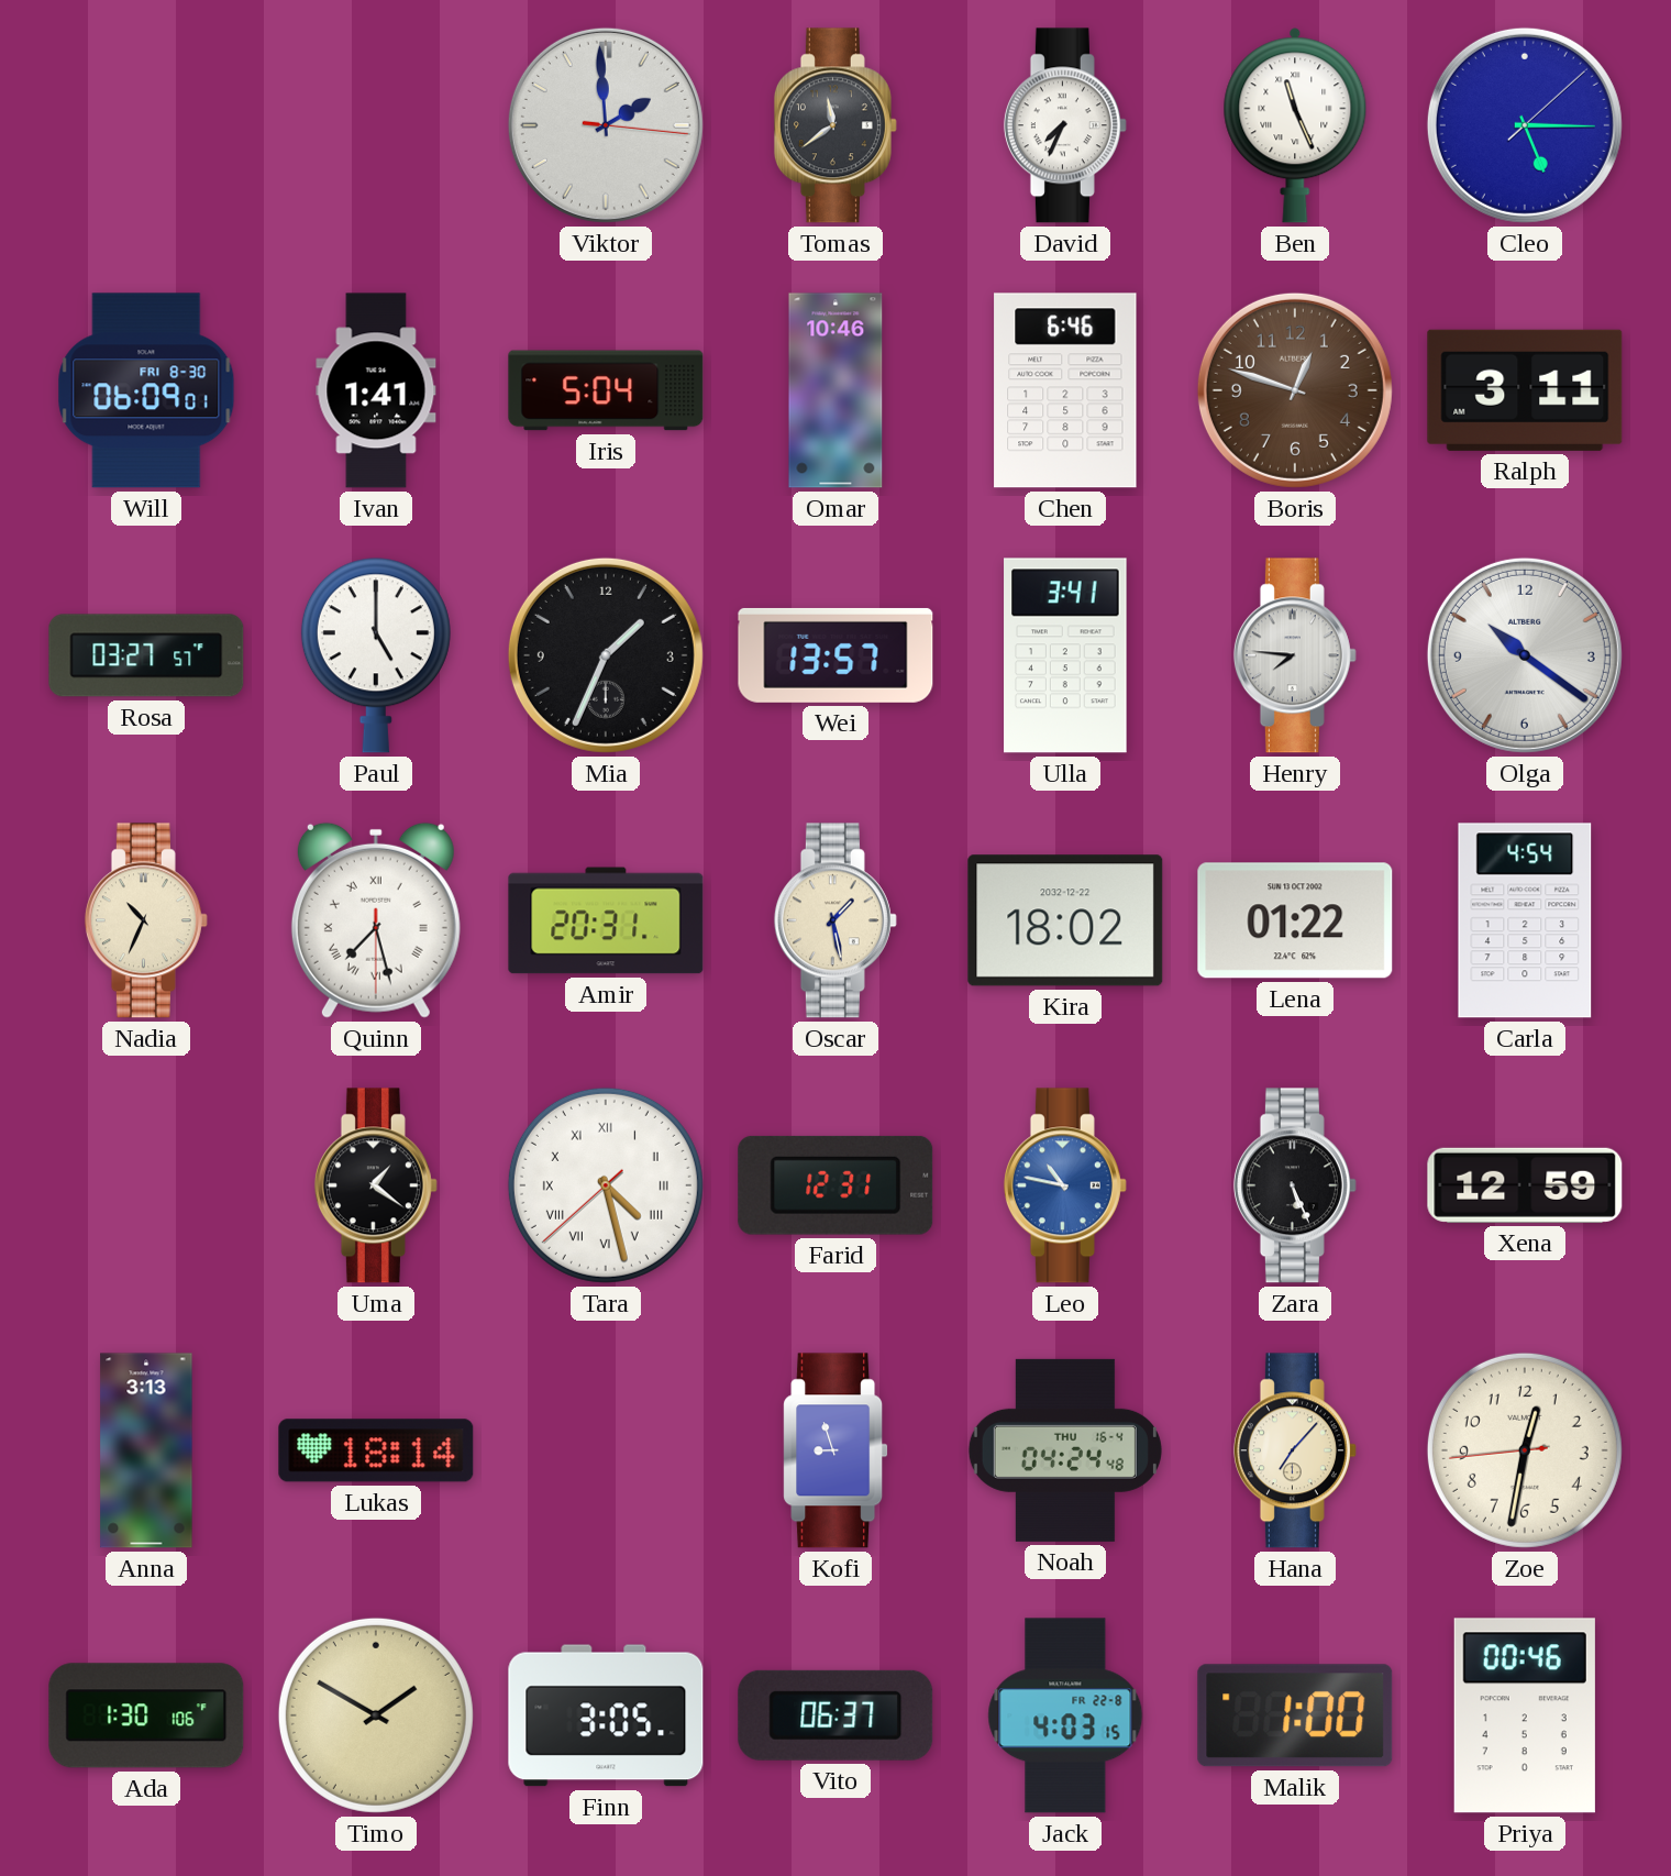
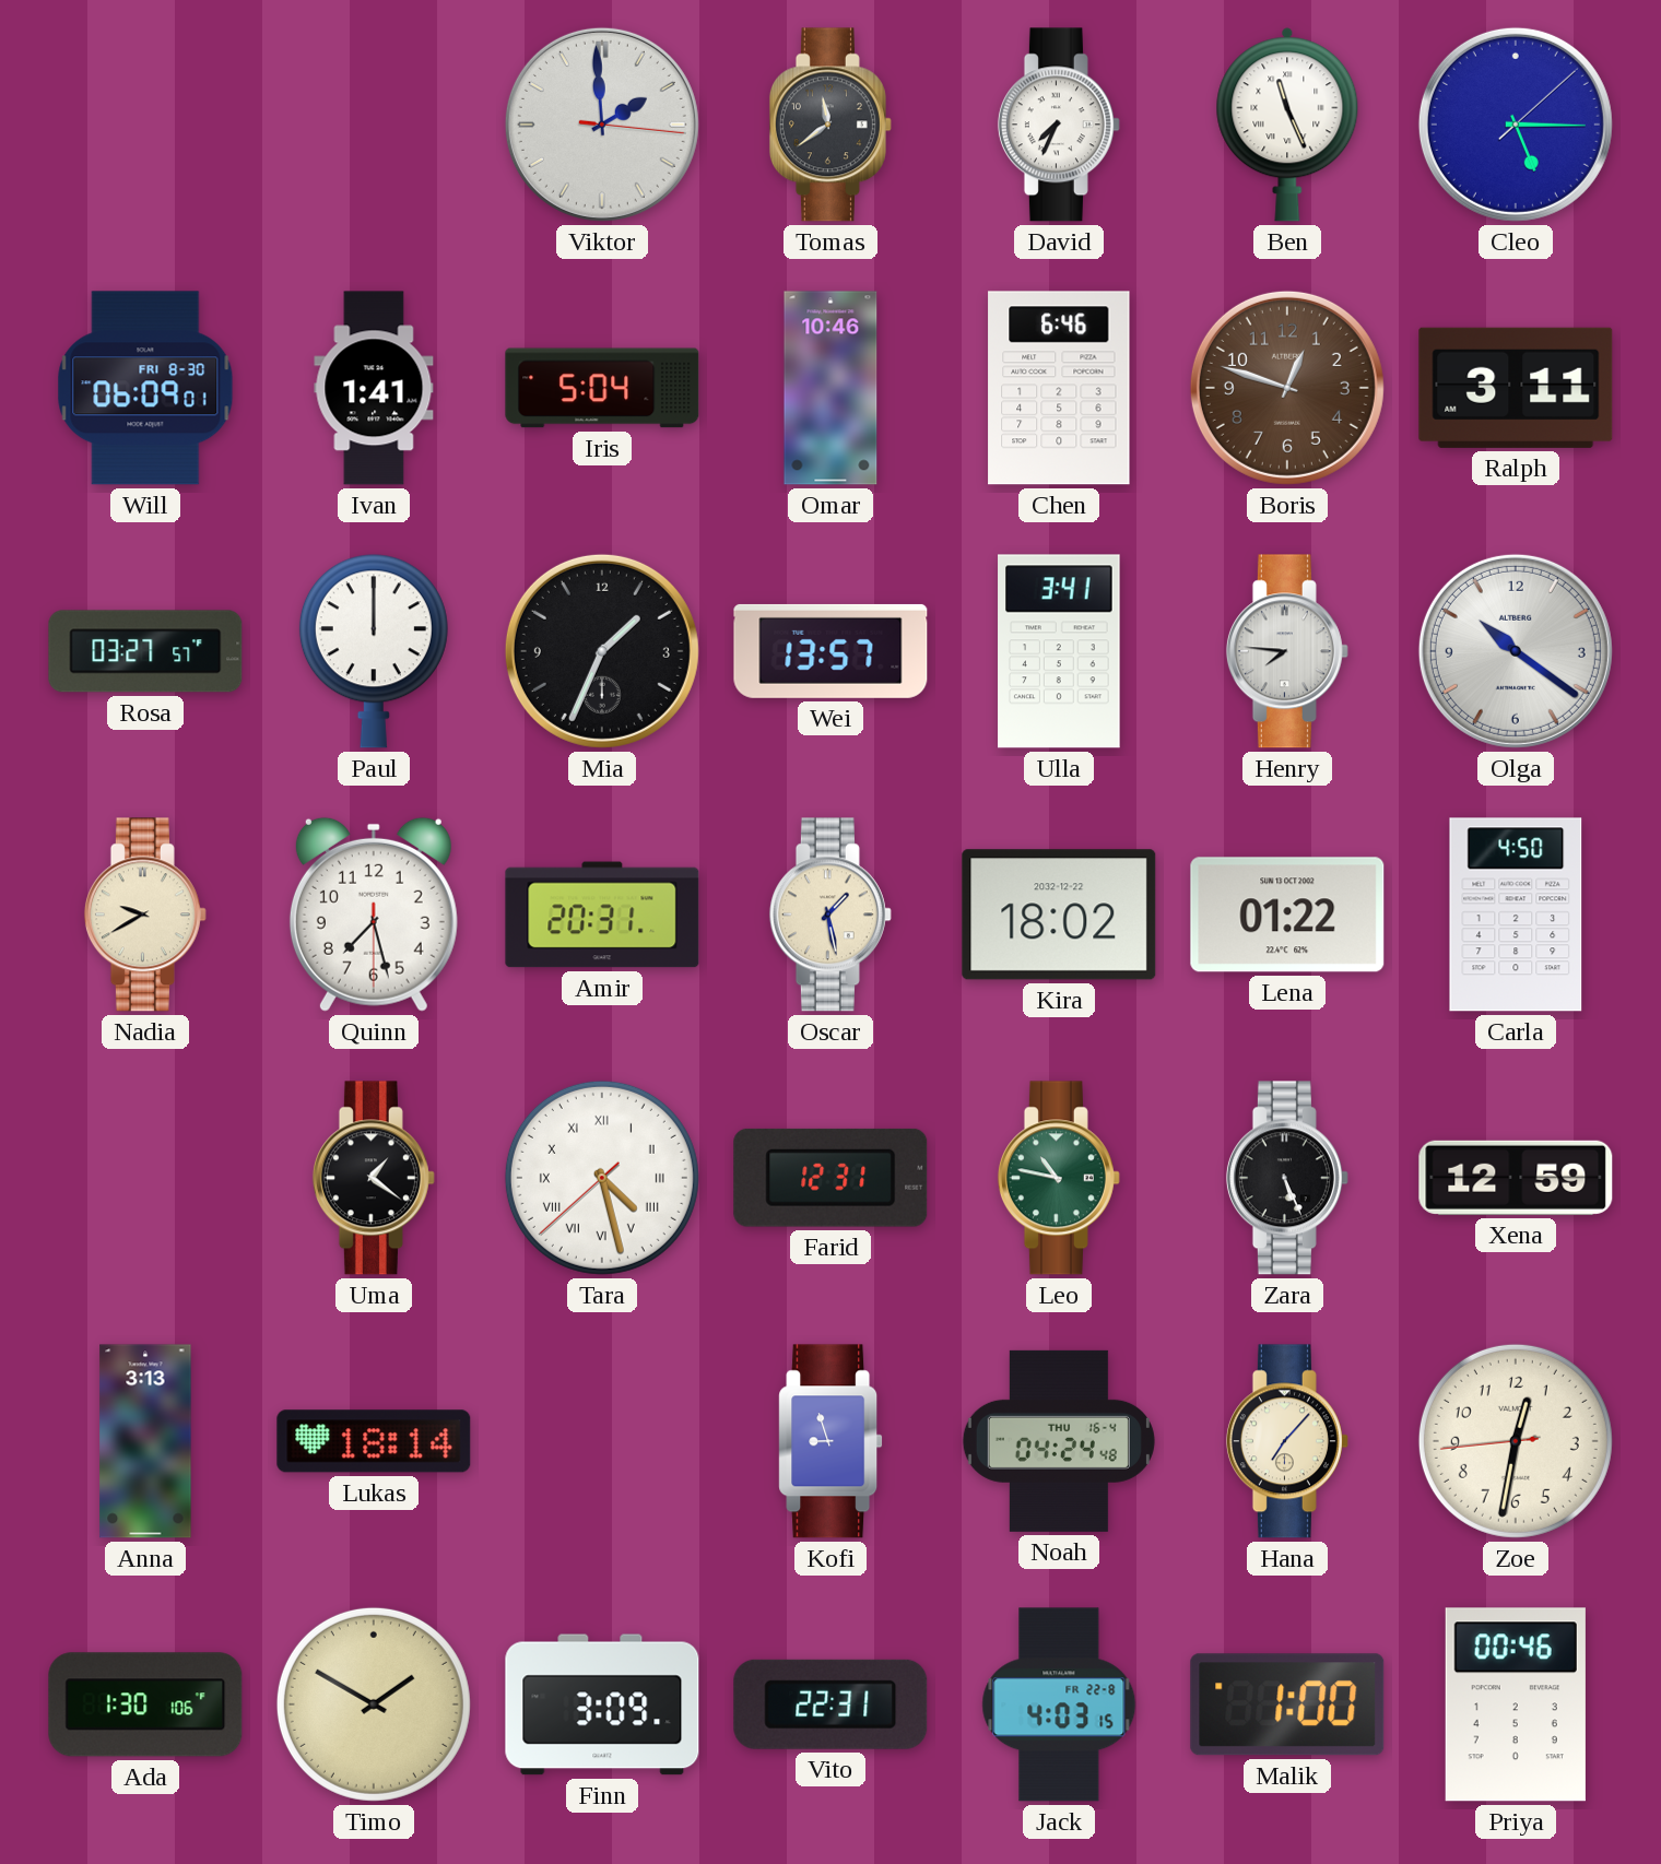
Paul: 5:00 -> 12:00 (374, 651)
Nadia: 10:34 -> 9:40 (145, 915)
Quinn numerals: Roman -> Arabic (374, 915)
Carla: 4:54 -> 4:50 (1516, 915)
Leo dial: blue -> green (1059, 1178)
Finn: 3:05 -> 3:09 (602, 1704)
Vito: 06:37 -> 22:31 (830, 1704)
